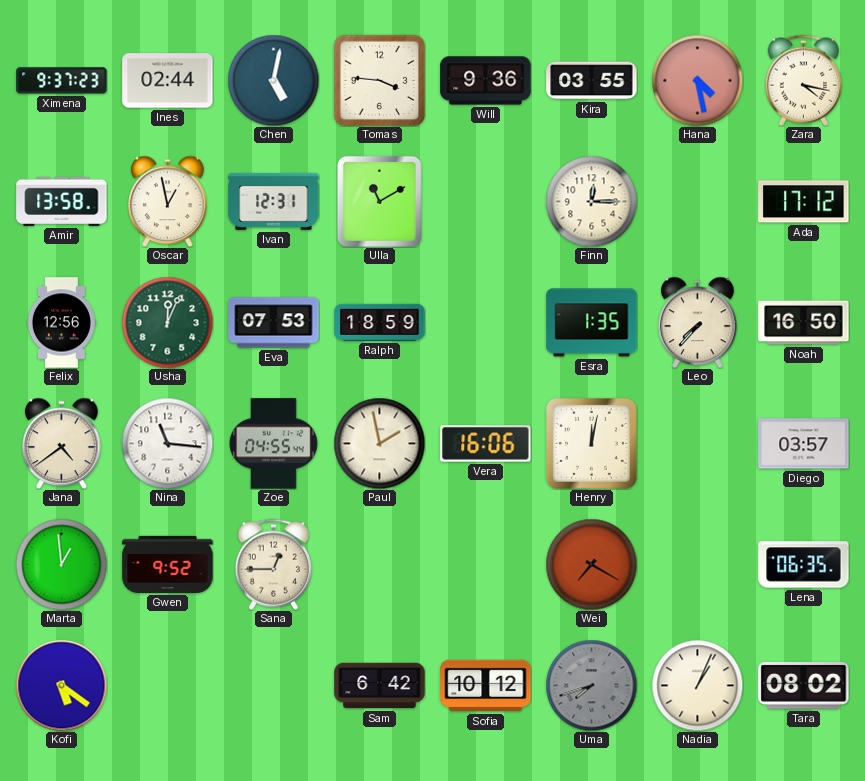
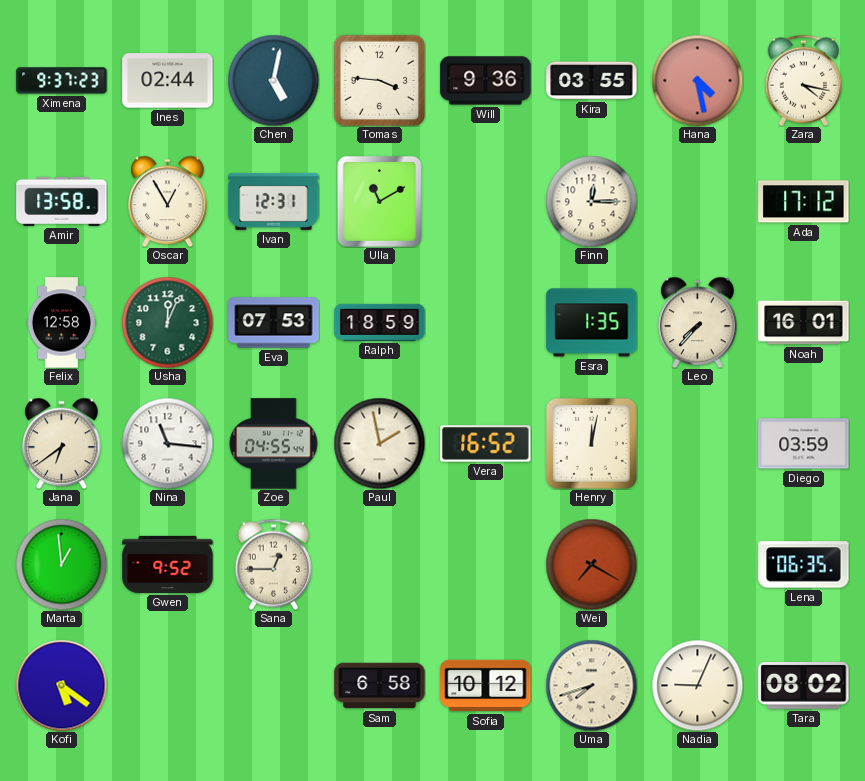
Oscar: 12:58 -> 12:55 (168, 201)
Felix: 12:56 -> 12:58 (61, 323)
Noah: 16:50 -> 16:01 (804, 323)
Jana: 4:39 -> 6:39 (62, 443)
Vera: 16:06 -> 16:52 (486, 444)
Diego: 03:57 -> 03:59 (804, 444)
Sam: 6:42 -> 6:58 (380, 686)
Uma dial: grey -> cream (591, 685)
Nadia: 1:04 -> 9:04 (697, 685)
